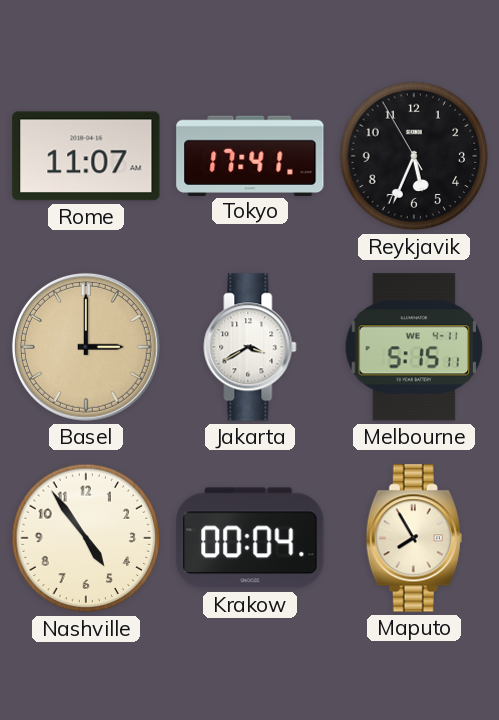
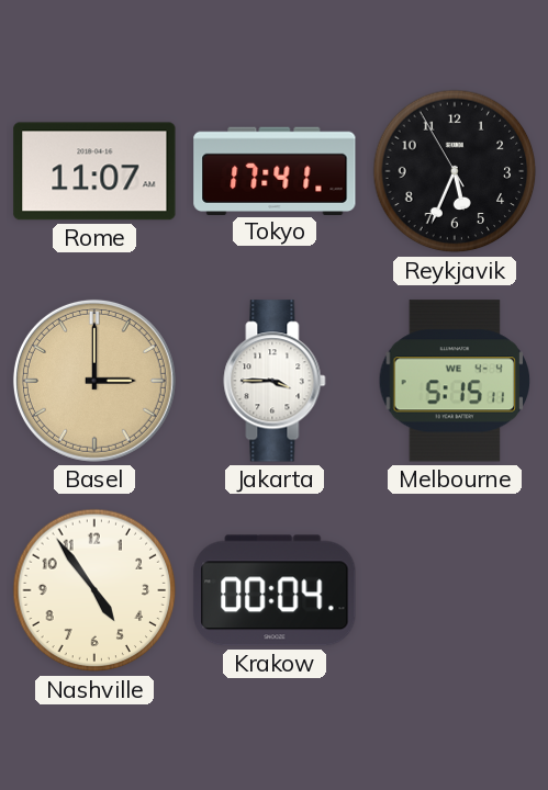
Jakarta: 3:40 -> 3:45 (275, 381)
Melbourne date: WE 4-11 -> WE 4-4 (455, 381)
Maputo: 7:55 -> none (414, 538)
